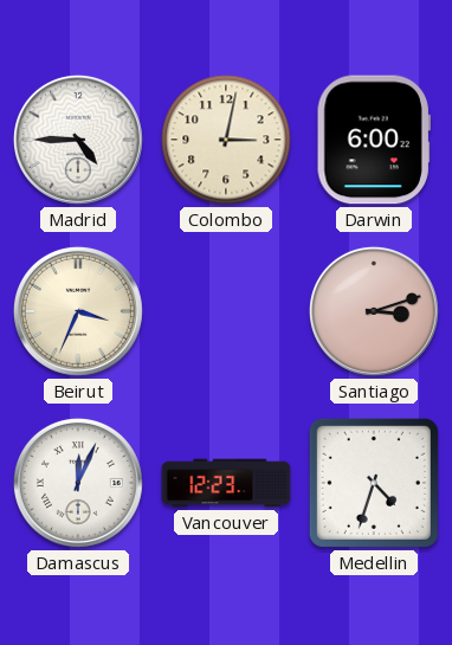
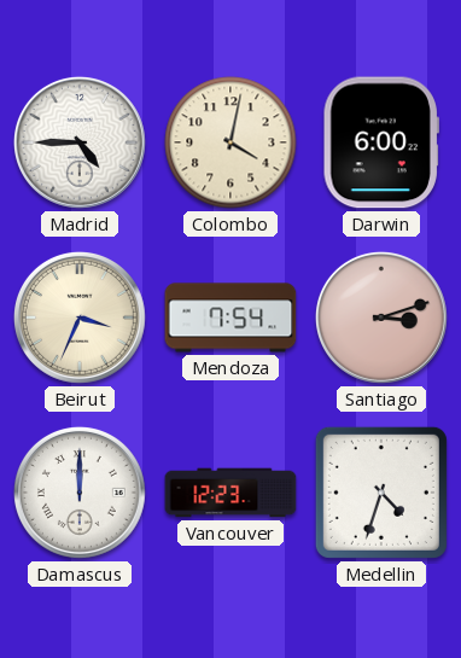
Colombo: 3:02 -> 4:02 (230, 142)
Mendoza: none -> 7:54 (230, 318)
Damascus: 12:04 -> 12:00 (80, 493)
